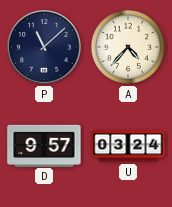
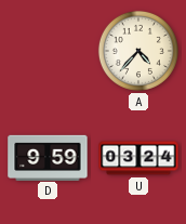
P: 11:08 -> none (44, 47)
D: 9:57 -> 9:59 (48, 157)
